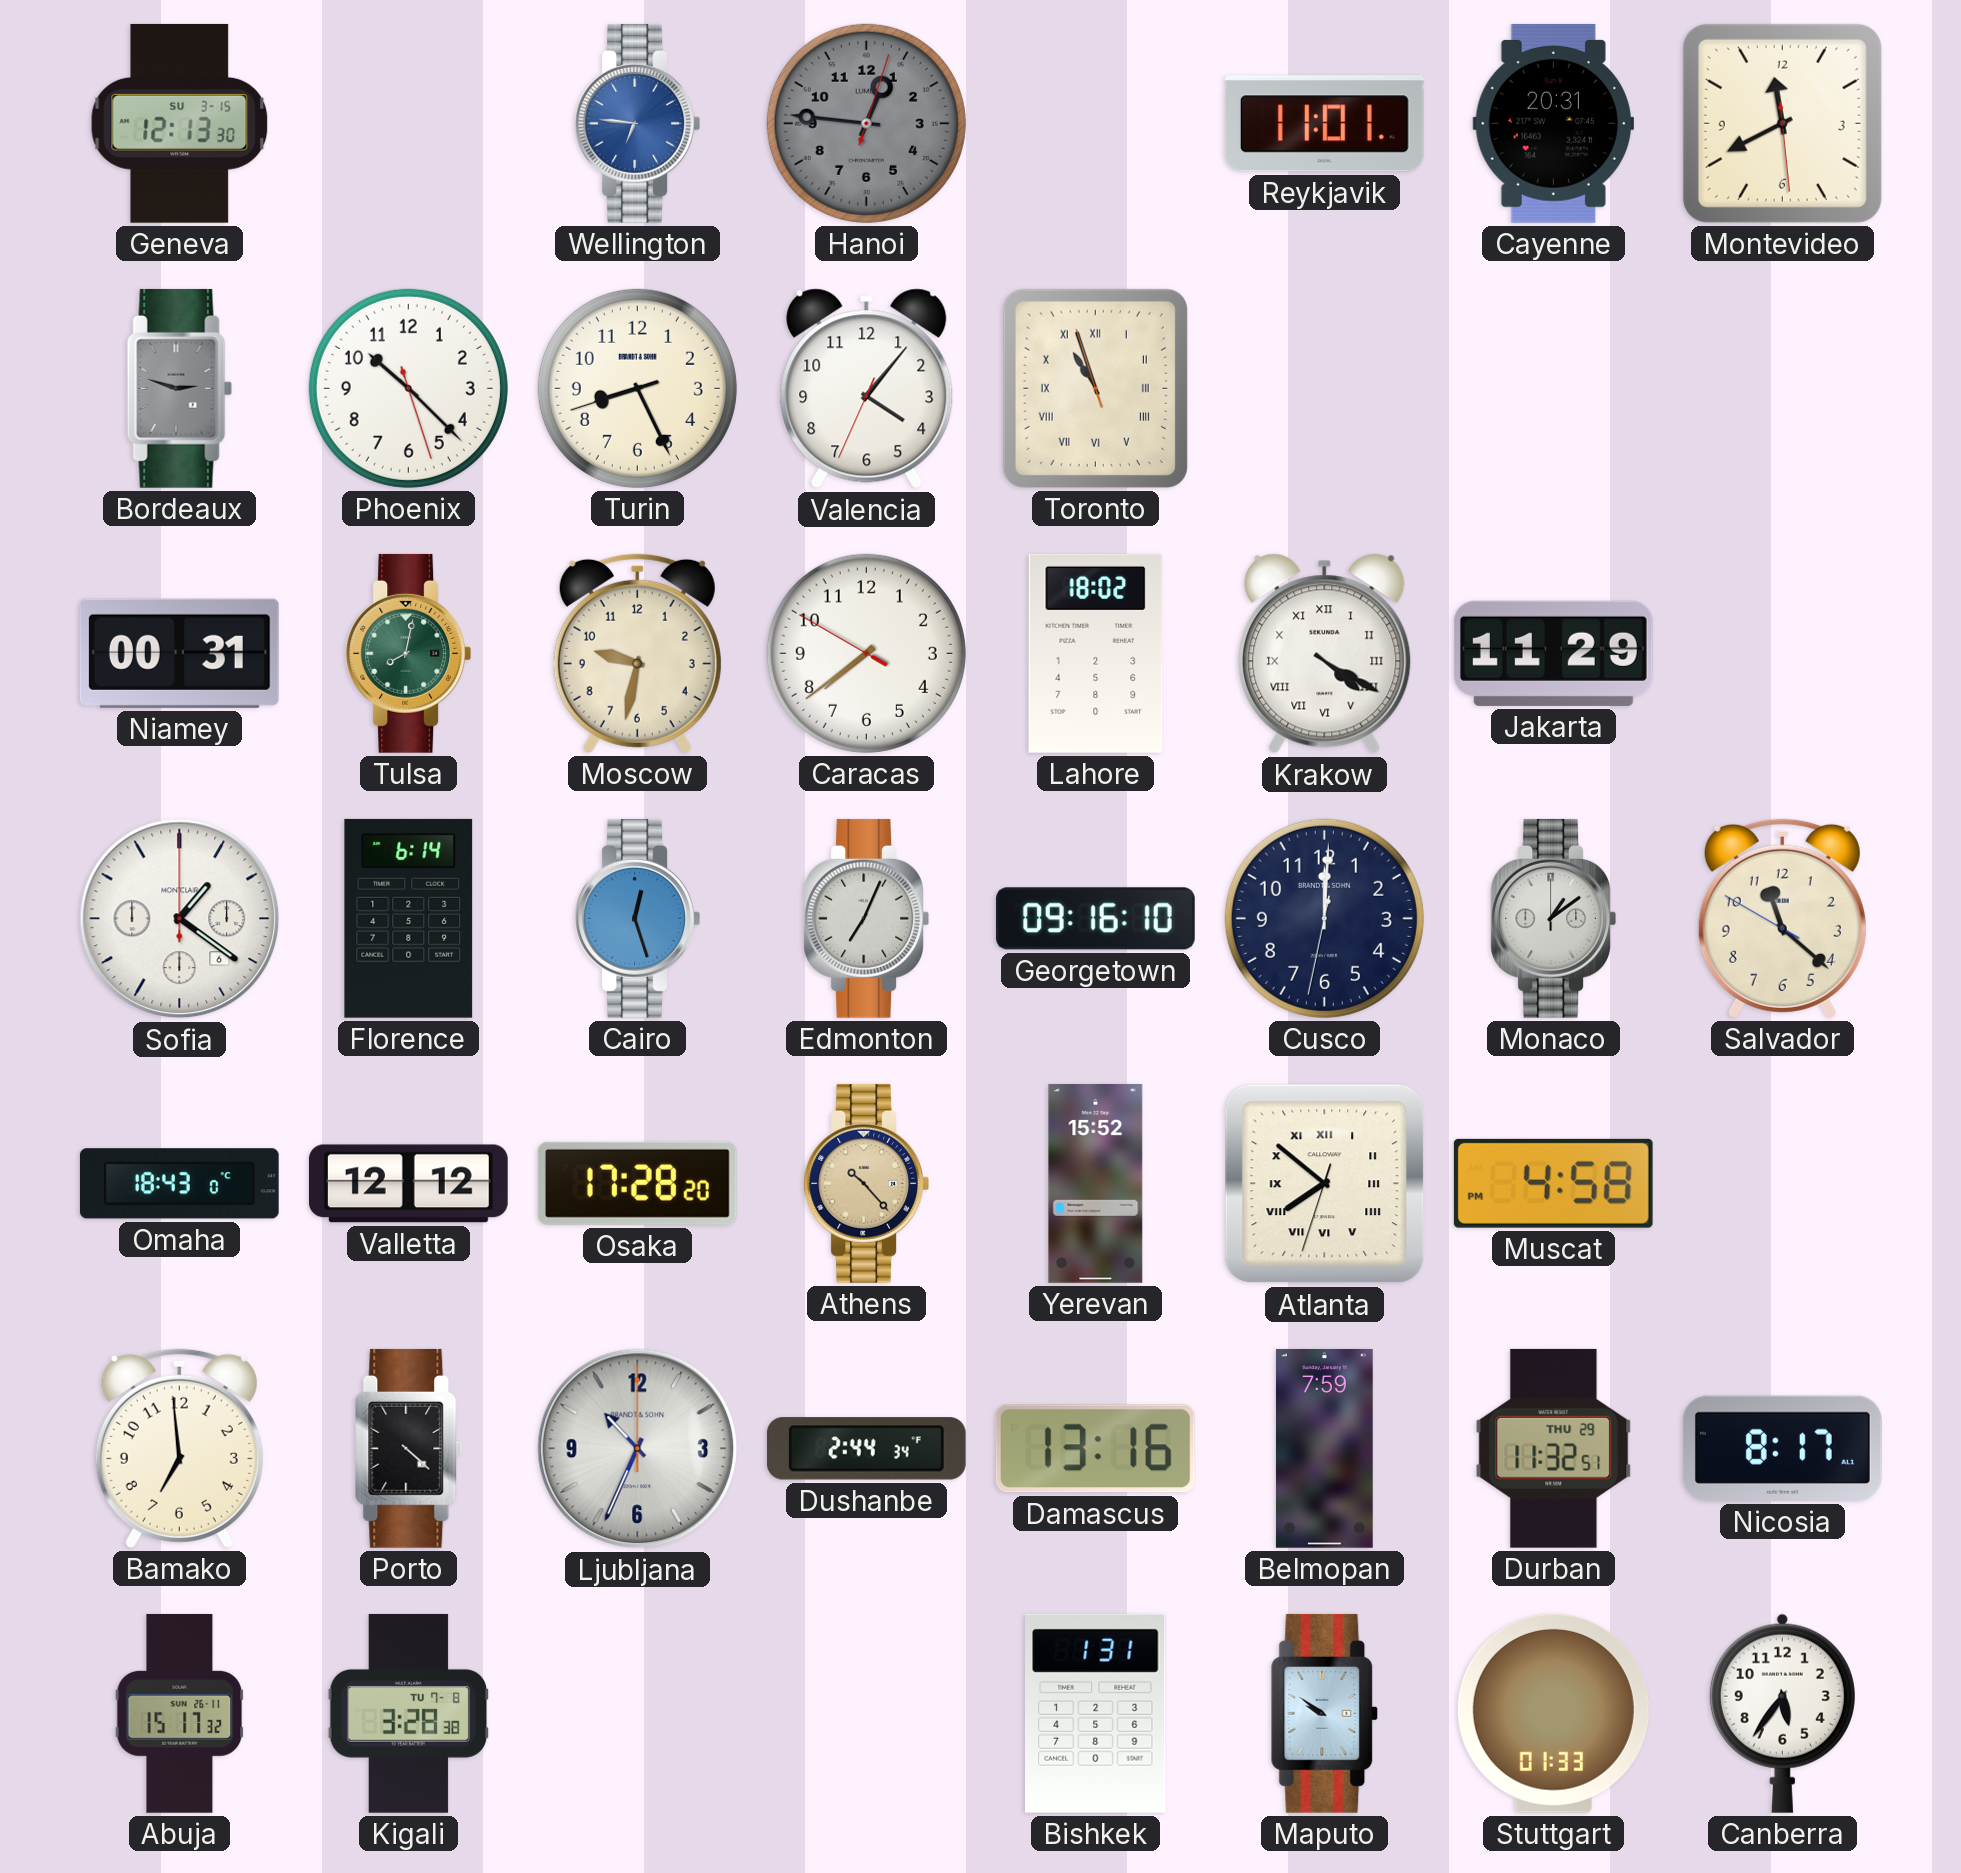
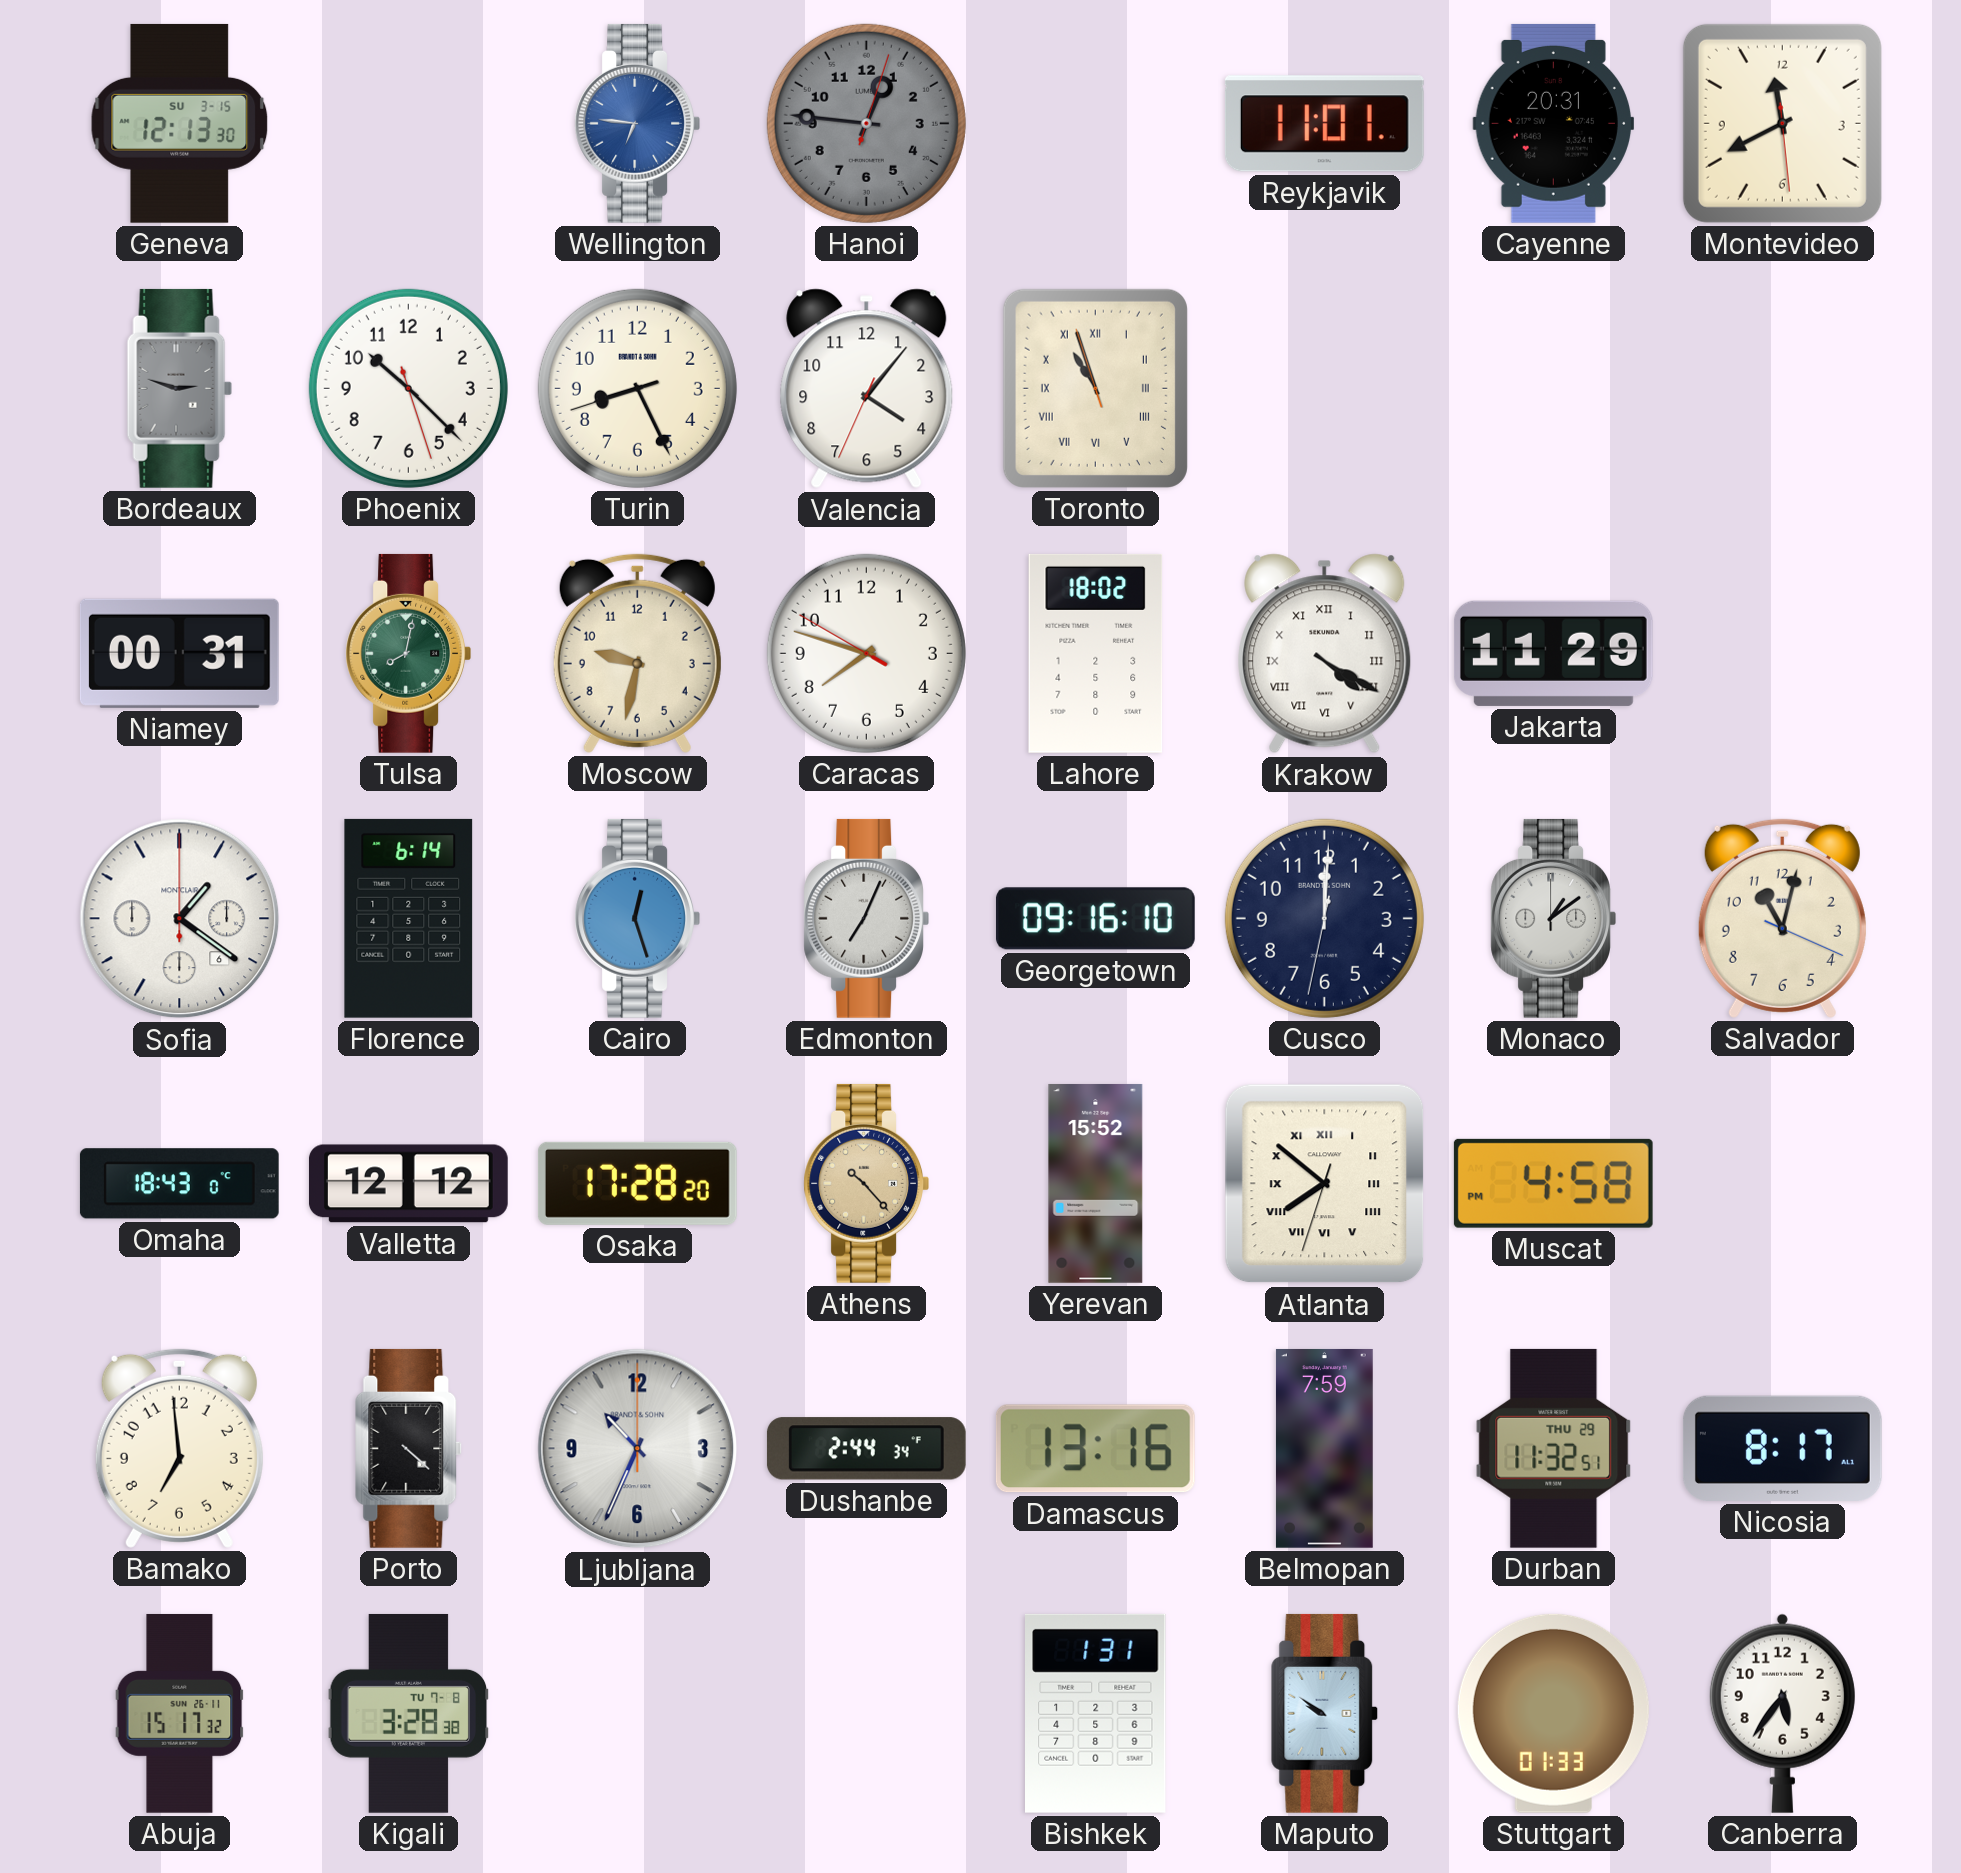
Caracas: 7:38 -> 7:47 (866, 653)
Salvador: 11:21 -> 11:02 (1782, 918)
